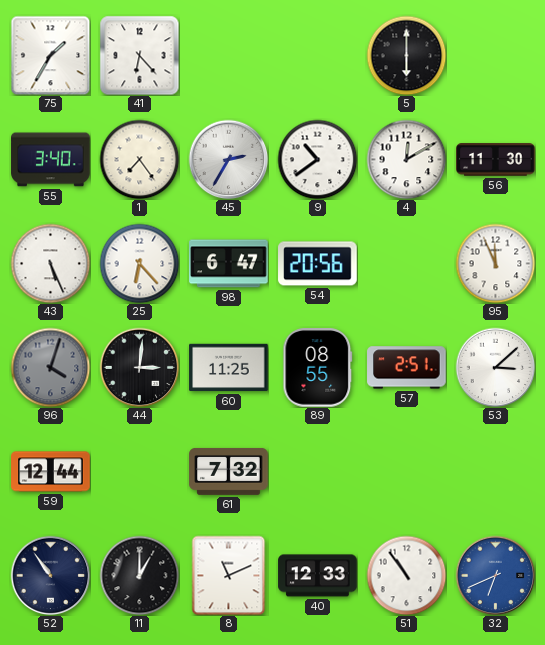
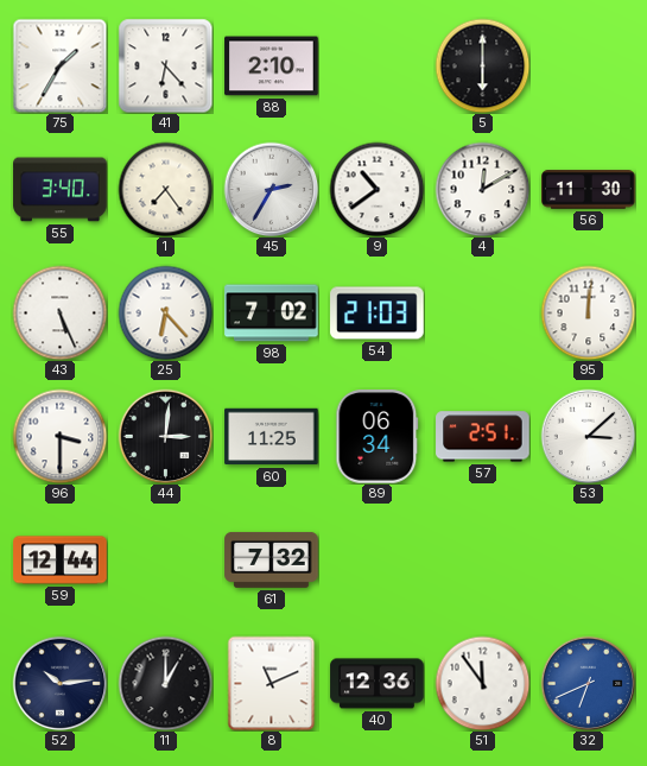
88: none -> 2:10 (272, 67)
98: 6:47 -> 7:02 (272, 314)
54: 20:56 -> 21:03 (378, 314)
95: 11:56 -> 12:01 (588, 312)
96: 4:03 -> 3:30 (59, 436)
96 dial: grey -> white (59, 436)
89: 08:55 -> 06:34 (378, 437)
52: 10:54 -> 10:14 (59, 683)
40: 12:33 -> 12:36 (378, 684)
51: 10:54 -> 11:54 (482, 683)
